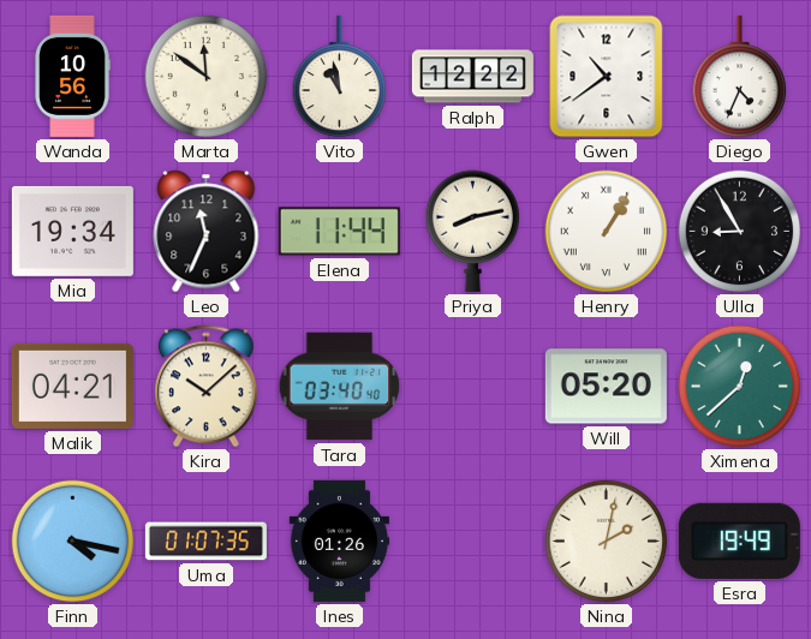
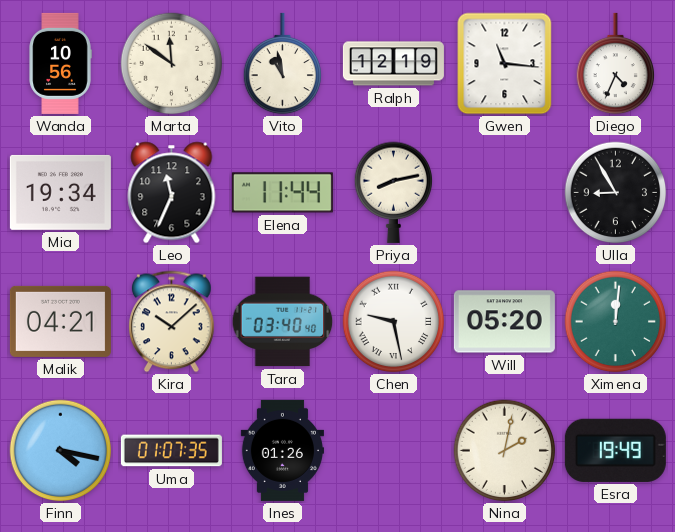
Ralph: 12:22 -> 12:19 (393, 64)
Gwen: 10:39 -> 11:16 (505, 64)
Henry: 1:05 -> none (607, 232)
Chen: none -> 9:28 (394, 322)
Ximena: 12:38 -> 12:01 (616, 322)
